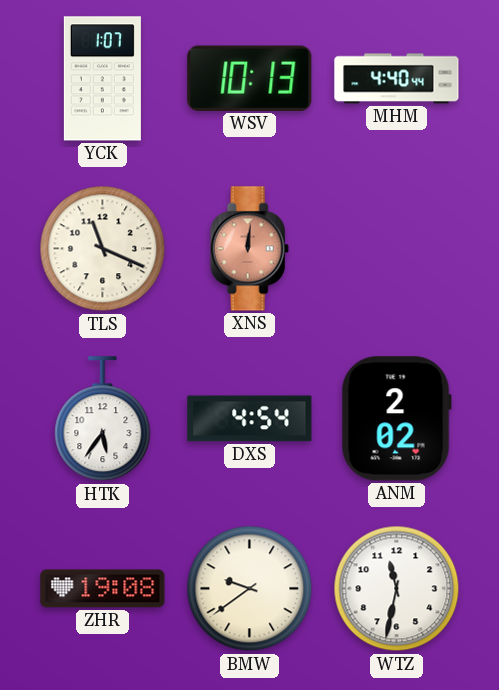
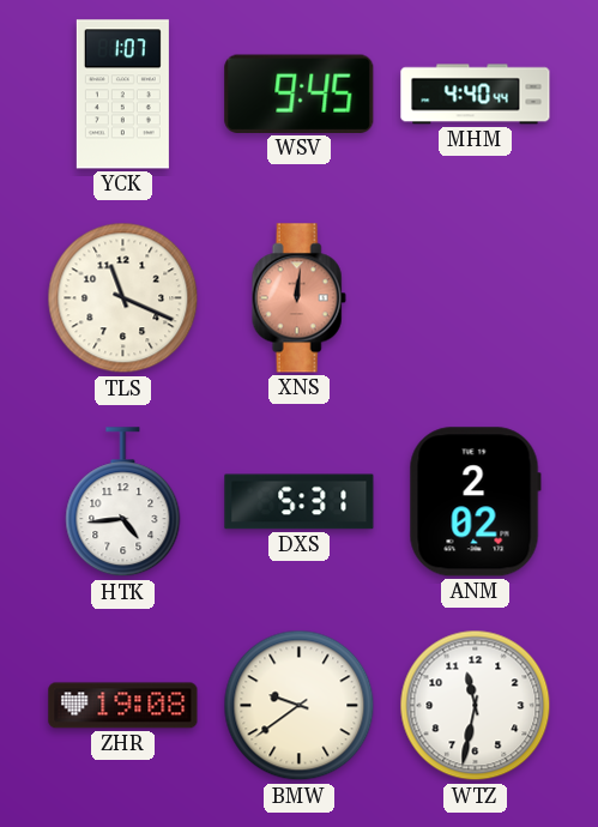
WSV: 10:13 -> 9:45 (300, 93)
HTK: 5:36 -> 4:44 (123, 502)
DXS: 4:54 -> 5:31 (300, 502)
